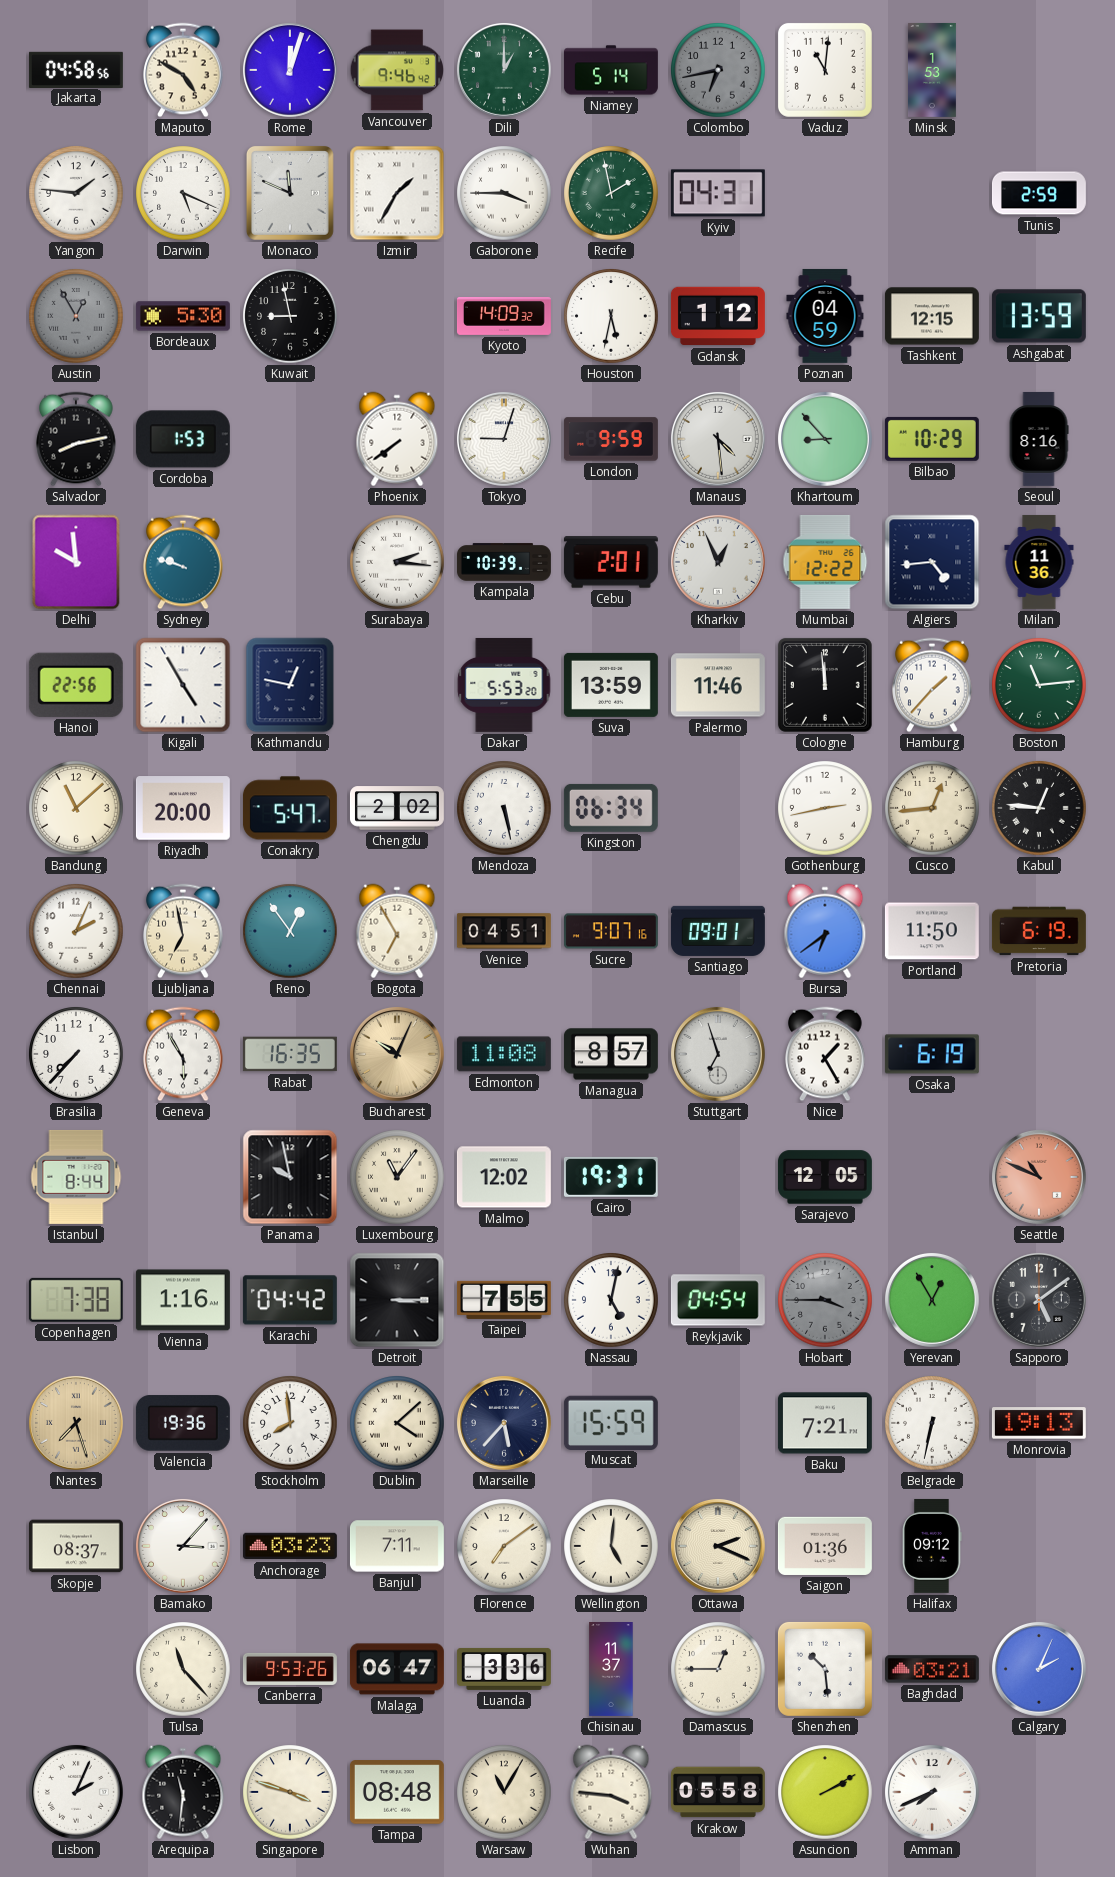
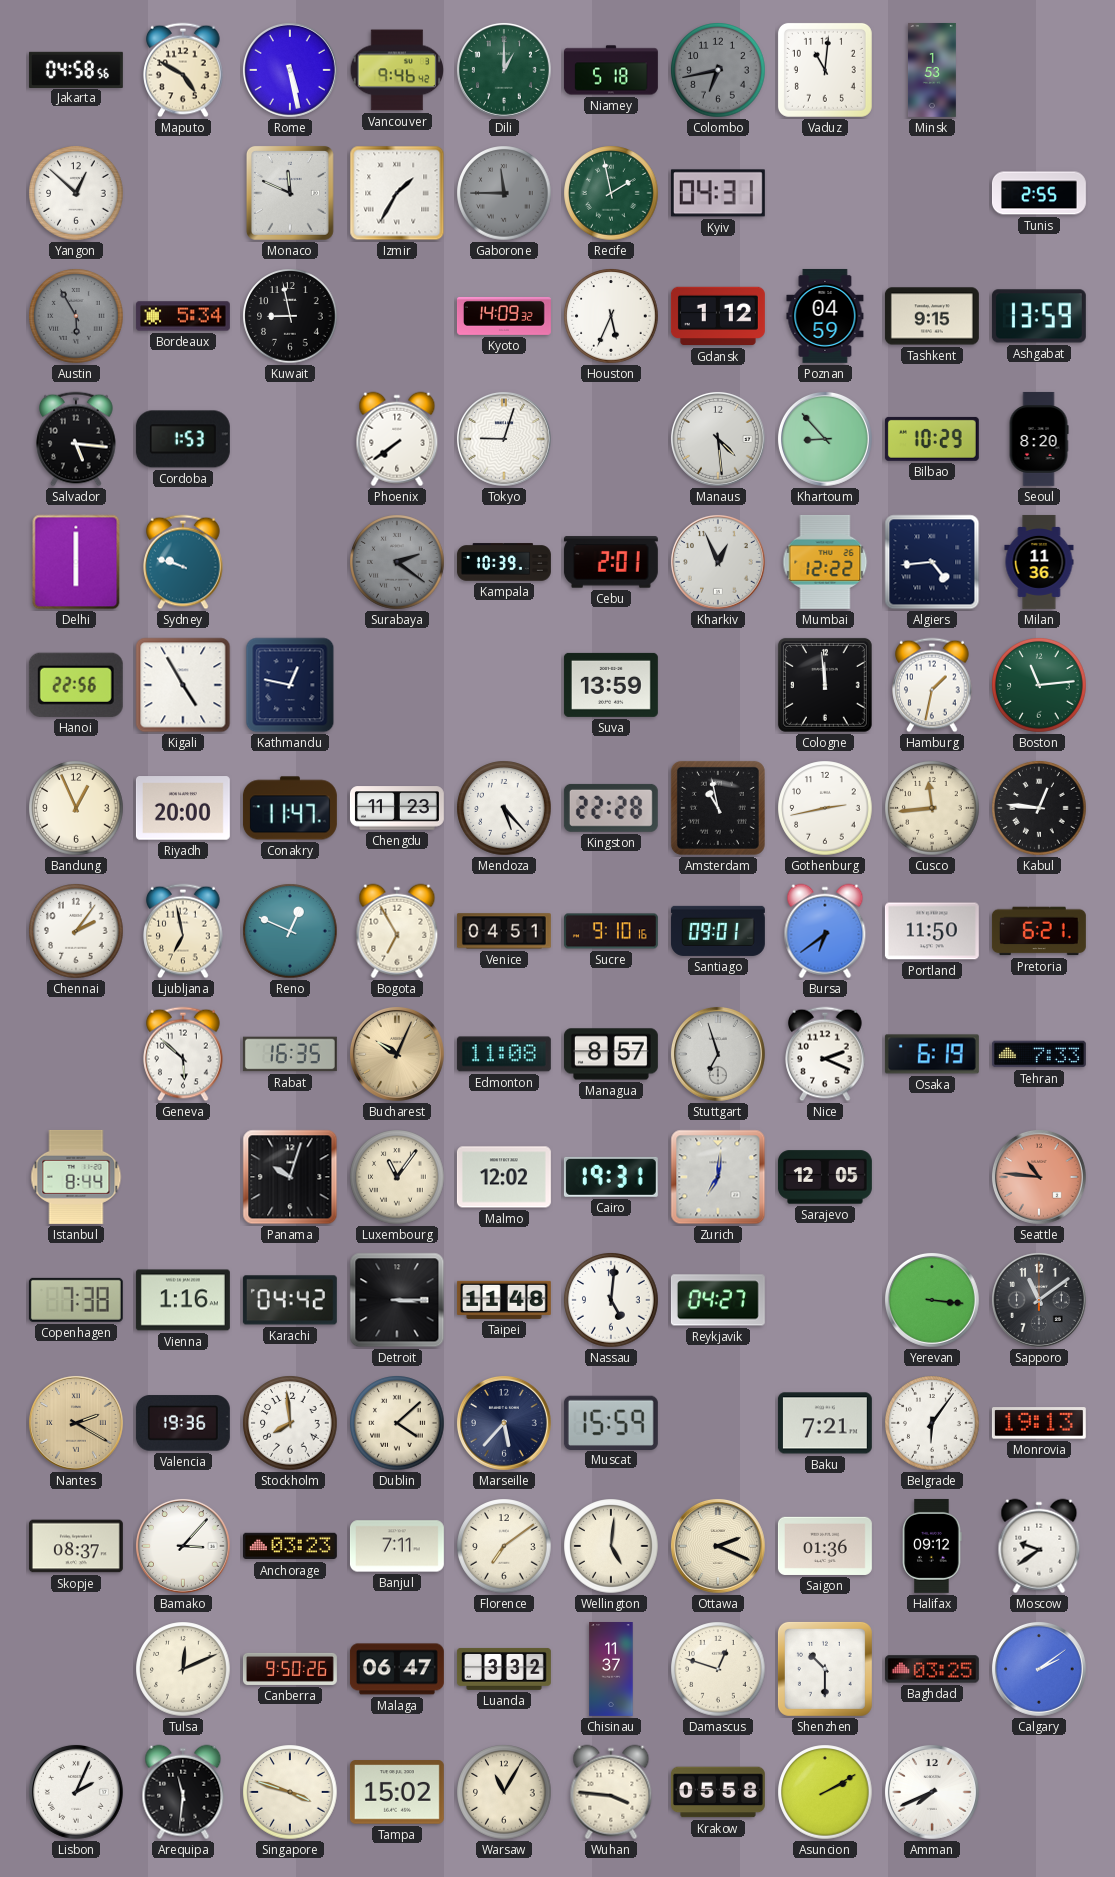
Rome: 12:03 -> 5:28 (290, 70)
Niamey: 5:14 -> 5:18 (611, 70)
Yangon: 1:46 -> 12:52 (76, 193)
Darwin: 5:19 -> none (183, 193)
Gaborone: 3:45 -> 11:45 (504, 193)
Gaborone dial: white -> grey (504, 193)
Tunis: 2:59 -> 2:55 (1039, 193)
Austin: 12:55 -> 5:55 (76, 316)
Bordeaux: 5:30 -> 5:34 (183, 316)
Houston: 5:32 -> 5:34 (611, 316)
Tashkent: 12:15 -> 9:15 (932, 316)
Salvador: 8:13 -> 5:16 (76, 439)
London: 9:59 -> none (611, 439)
Seoul: 8:16 -> 8:20 (1039, 439)
Delhi: 9:59 -> 6:00 (76, 562)
Surabaya: 2:16 -> 2:21 (397, 562)
Surabaya dial: white -> grey (397, 562)
Dakar: 5:53 -> none (504, 685)
Palermo: 11:46 -> none (718, 685)
Hamburg: 1:37 -> 1:32 (932, 685)
Bandung: 11:08 -> 12:56 (76, 808)
Conakry: 5:47 -> 11:47 (290, 808)
Chengdu: 2:02 -> 11:23 (397, 808)
Mendoza: 5:28 -> 5:23 (504, 808)
Kingston: 06:34 -> 22:28 (611, 808)
Amsterdam: none -> 10:58 (718, 808)
Cusco: 12:44 -> 11:44 (932, 808)
Chennai: 2:04 -> 2:06 (76, 931)
Reno: 12:54 -> 12:49 (290, 931)
Sucre: 9:07 -> 9:10 (611, 931)
Pretoria: 6:19 -> 6:21 (1039, 931)
Brasilia: 7:37 -> none (76, 1054)
Geneva: 5:55 -> 5:52 (183, 1054)
Nice: 1:25 -> 2:19 (825, 1054)
Tehran: none -> 7:33 (1039, 1054)
Panama: 9:58 -> 10:03 (290, 1177)
Zurich: none -> 7:01 (718, 1177)
Seattle: 10:49 -> 10:46 (1039, 1177)
Taipei: 7:55 -> 11:48 (504, 1300)
Nassau: 5:02 -> 5:01 (611, 1300)
Reykjavik: 04:54 -> 04:27 (718, 1300)
Hobart: 3:45 -> none (825, 1300)
Yerevan: 12:55 -> 3:16 (932, 1300)
Sapporo: 5:09 -> 11:09 (1039, 1300)
Nantes: 7:27 -> 2:20 (76, 1423)
Belgrade: 6:32 -> 6:06 (932, 1423)
Moscow: none -> 9:39 (1039, 1546)
Tulsa: 11:23 -> 12:11 (183, 1669)
Canberra: 9:53 -> 9:50 (290, 1669)
Luanda: 3:36 -> 3:32 (504, 1669)
Damascus: 12:45 -> 12:48 (718, 1669)
Shenzhen: 10:29 -> 10:30 (825, 1669)
Baghdad: 03:21 -> 03:25 (932, 1669)
Calgary: 2:04 -> 2:09 (1039, 1669)
Tampa: 08:48 -> 15:02 (397, 1792)
